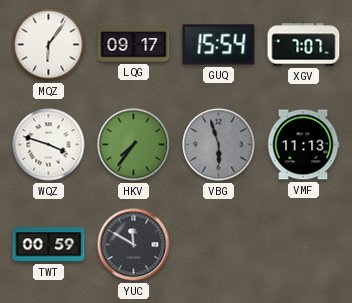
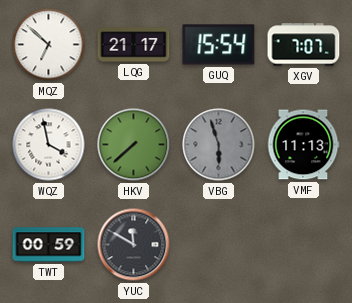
MQZ: 6:06 -> 6:52 (49, 45)
LQG: 09:17 -> 21:17 (134, 45)
WQZ: 3:48 -> 3:58 (49, 145)
HKV: 7:36 -> 7:38 (134, 145)
